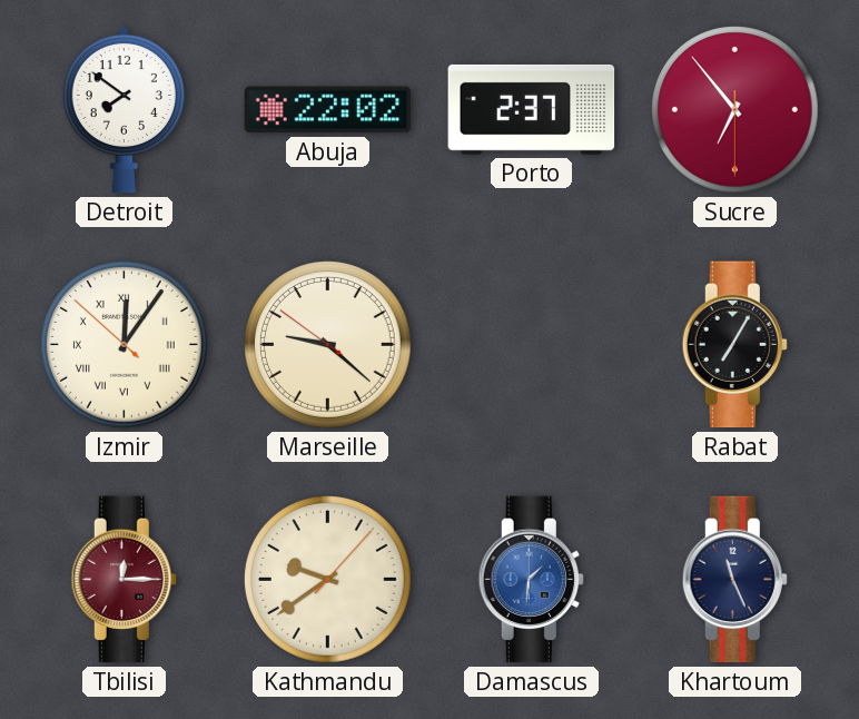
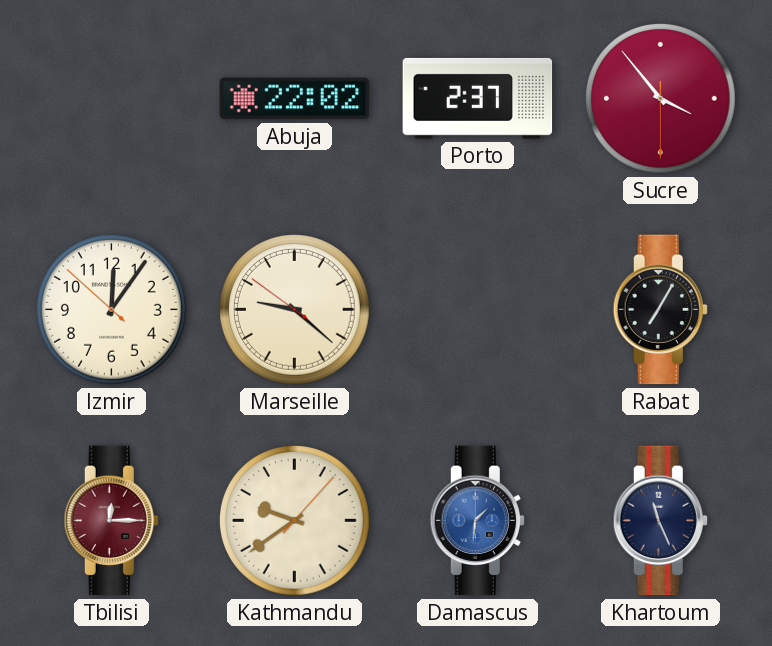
Detroit: 7:51 -> none (124, 109)
Sucre: 6:53 -> 3:53 (660, 98)
Izmir numerals: Roman -> Arabic (111, 309)
